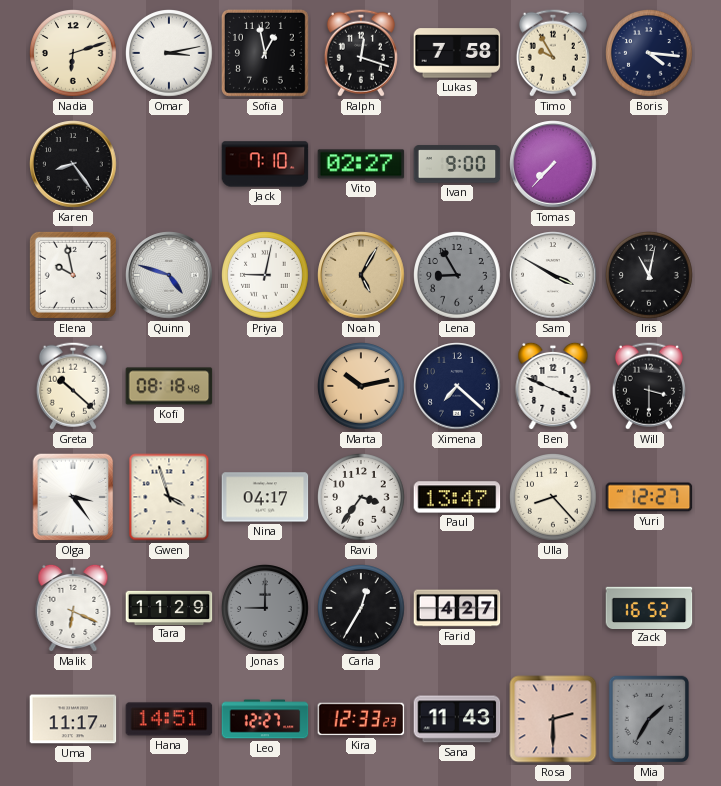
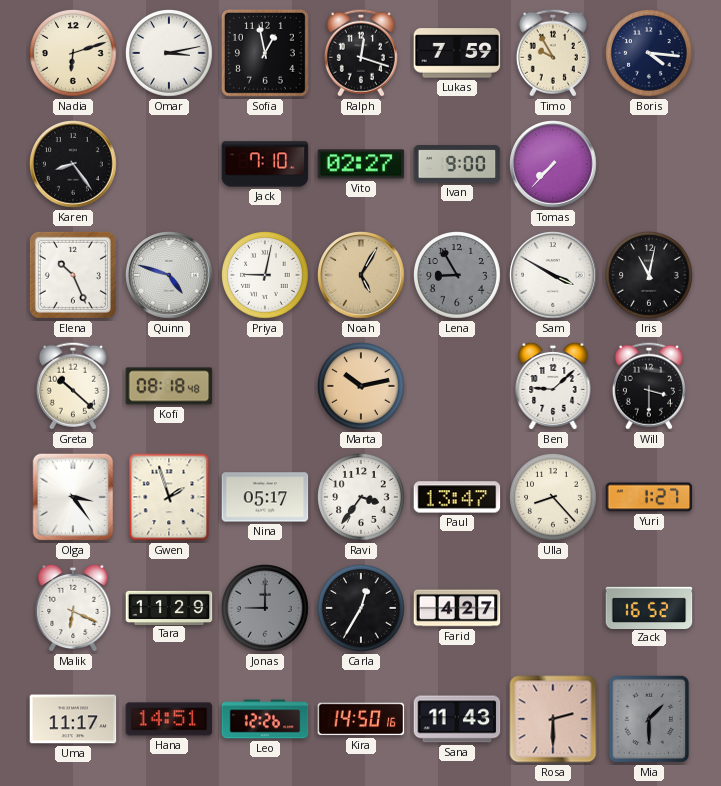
Lukas: 7:58 -> 7:59 (457, 53)
Elena: 9:58 -> 10:26 (73, 275)
Ximena: 7:22 -> none (457, 386)
Ben: 3:49 -> 9:08 (553, 386)
Gwen: 3:57 -> 1:57 (169, 497)
Nina: 04:17 -> 05:17 (265, 497)
Yuri: 12:27 -> 1:27 (649, 497)
Leo: 12:27 -> 12:26 (265, 719)
Kira: 12:33 -> 14:50 (361, 719)
Mia: 1:35 -> 1:30 (649, 719)
